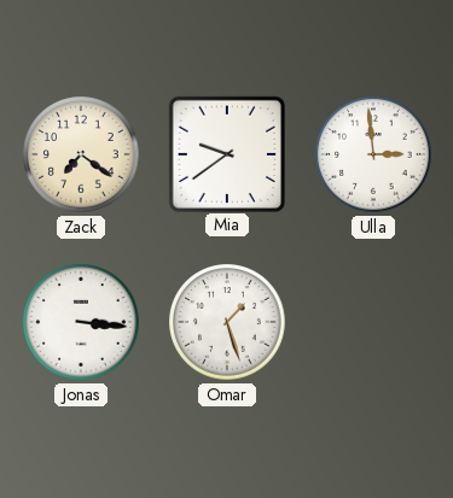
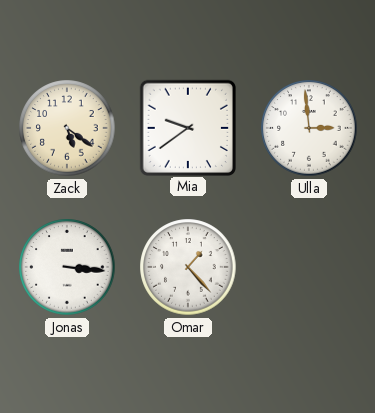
Zack: 7:21 -> 5:21 (67, 128)
Omar: 1:27 -> 1:23 (188, 267)
